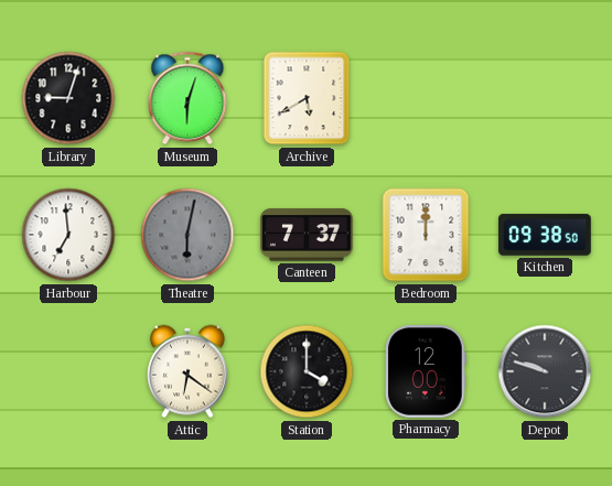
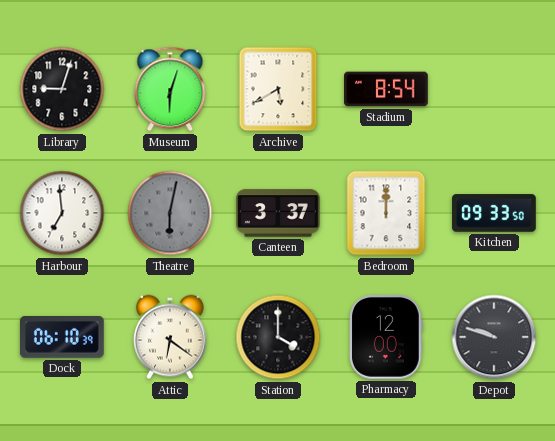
Stadium: none -> 8:54 (386, 89)
Canteen: 7:37 -> 3:37 (278, 213)
Kitchen: 09:38 -> 09:33 (494, 213)
Dock: none -> 06:10 (62, 338)
